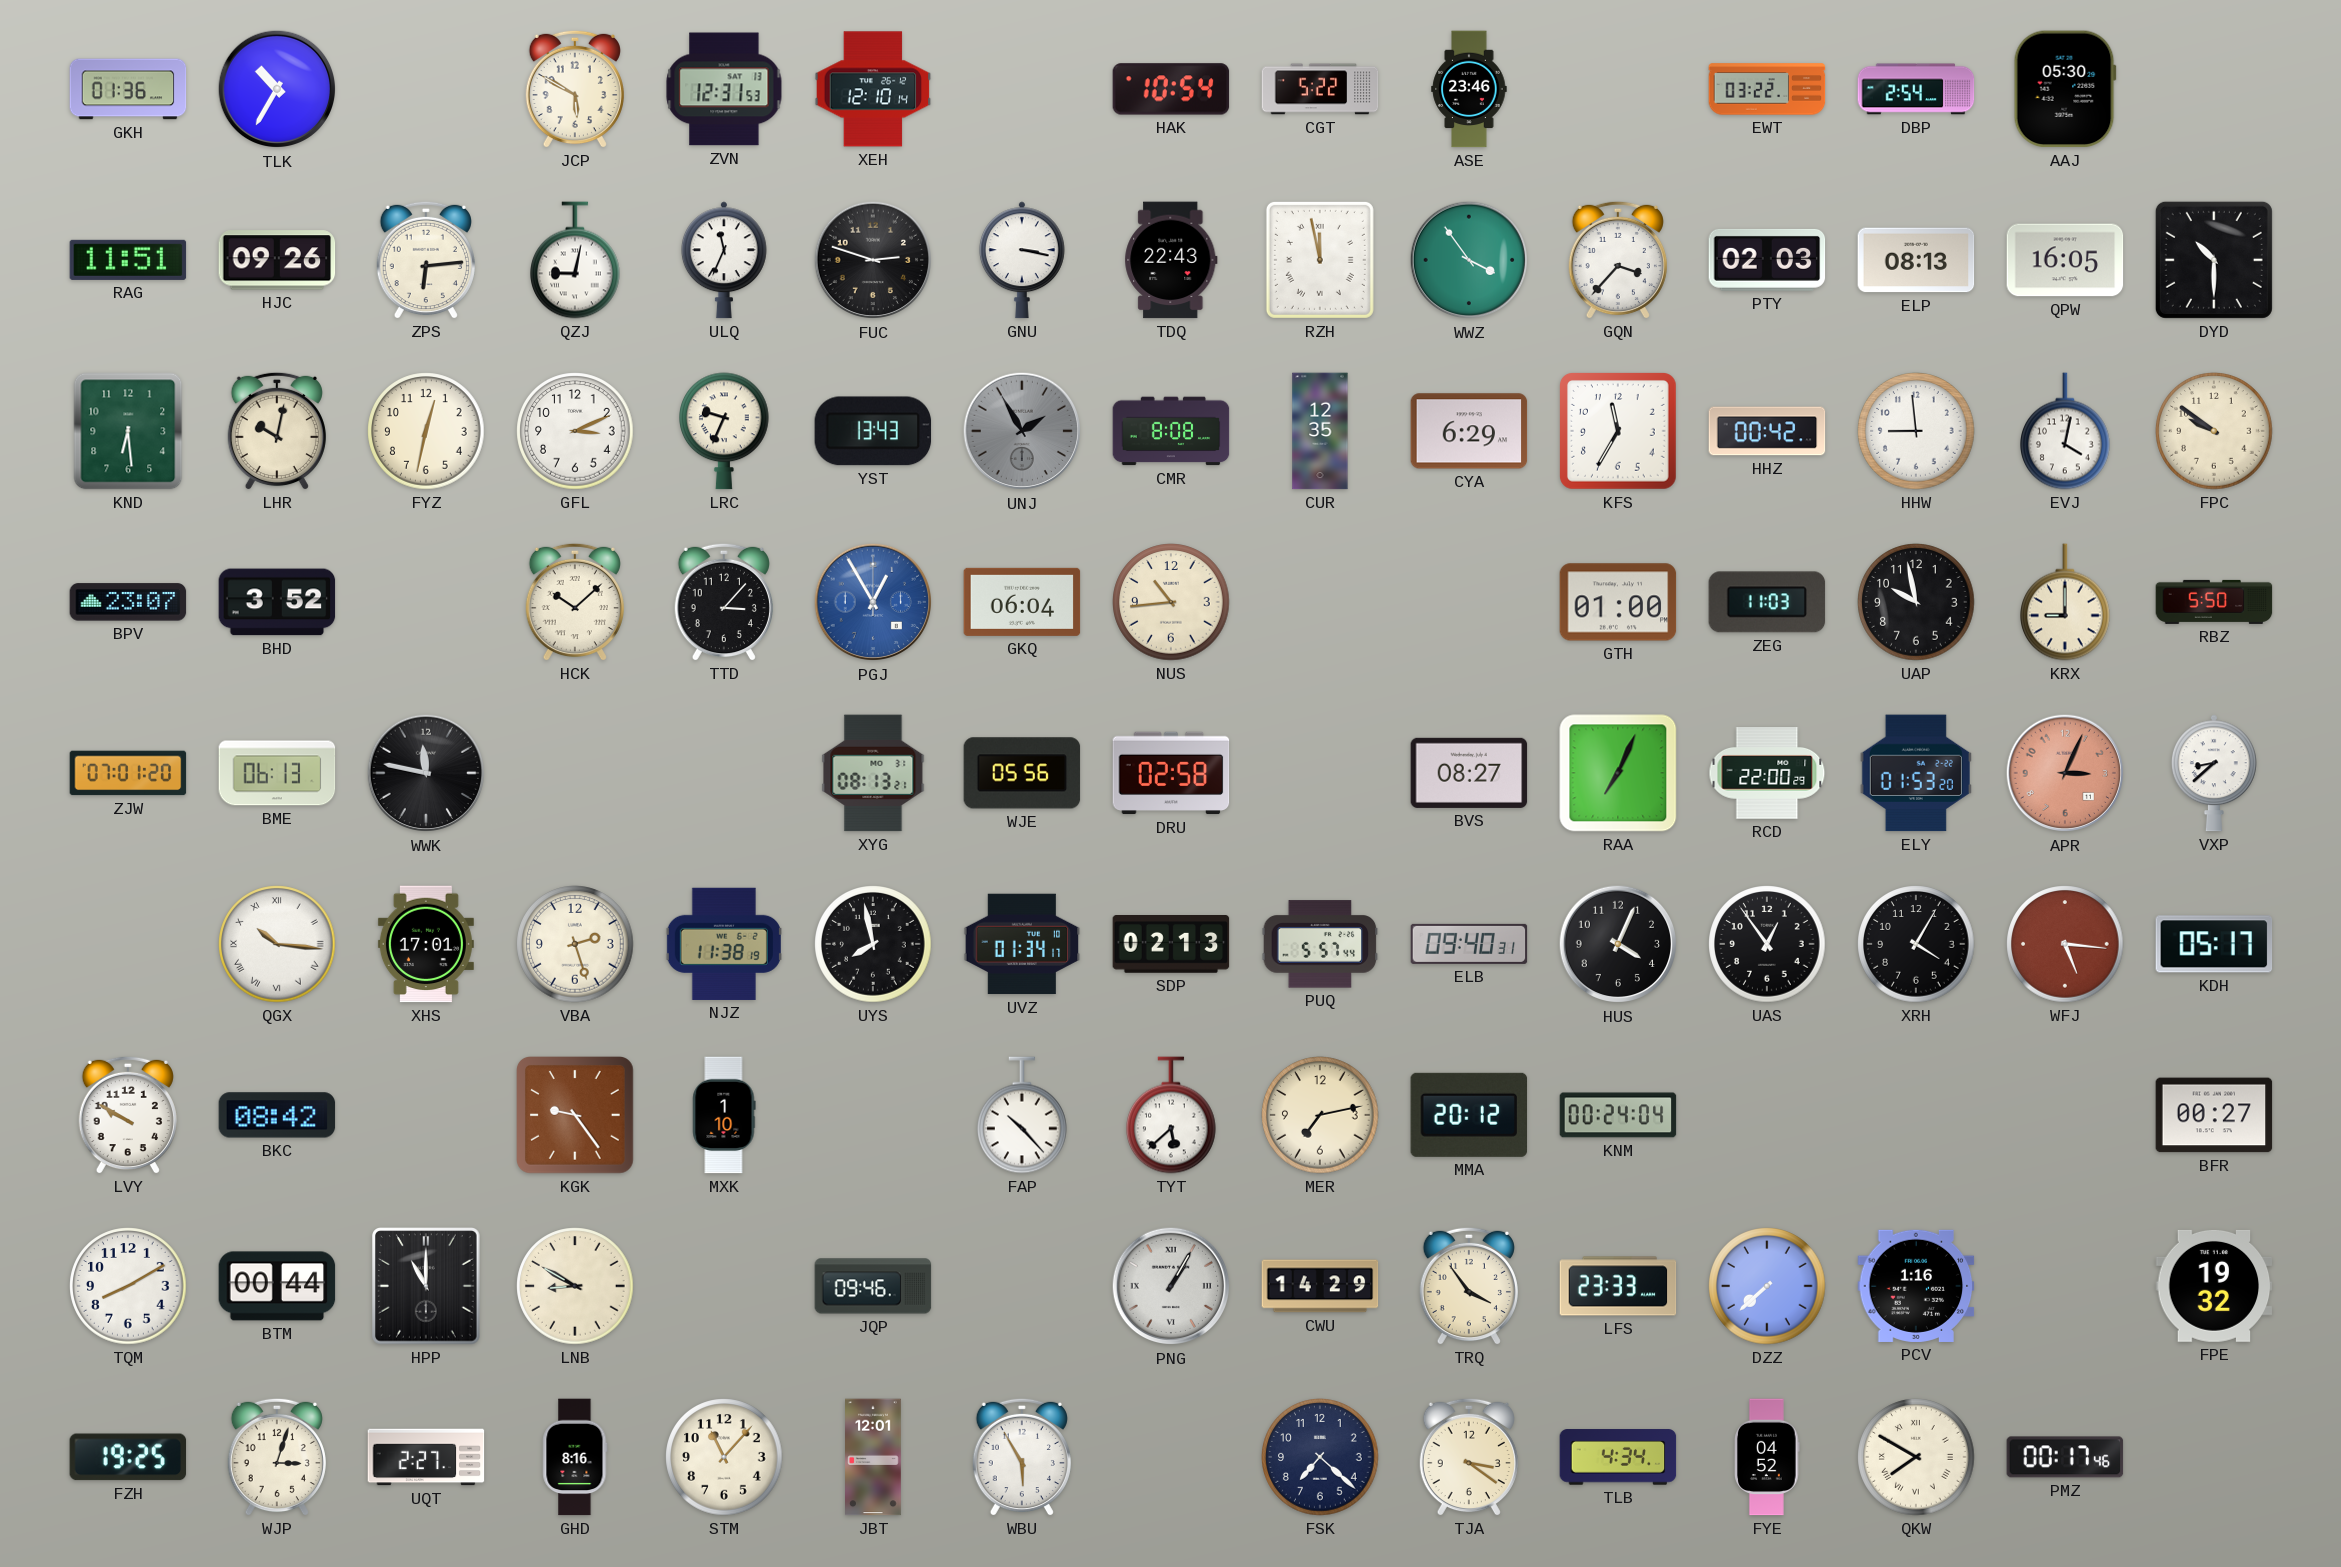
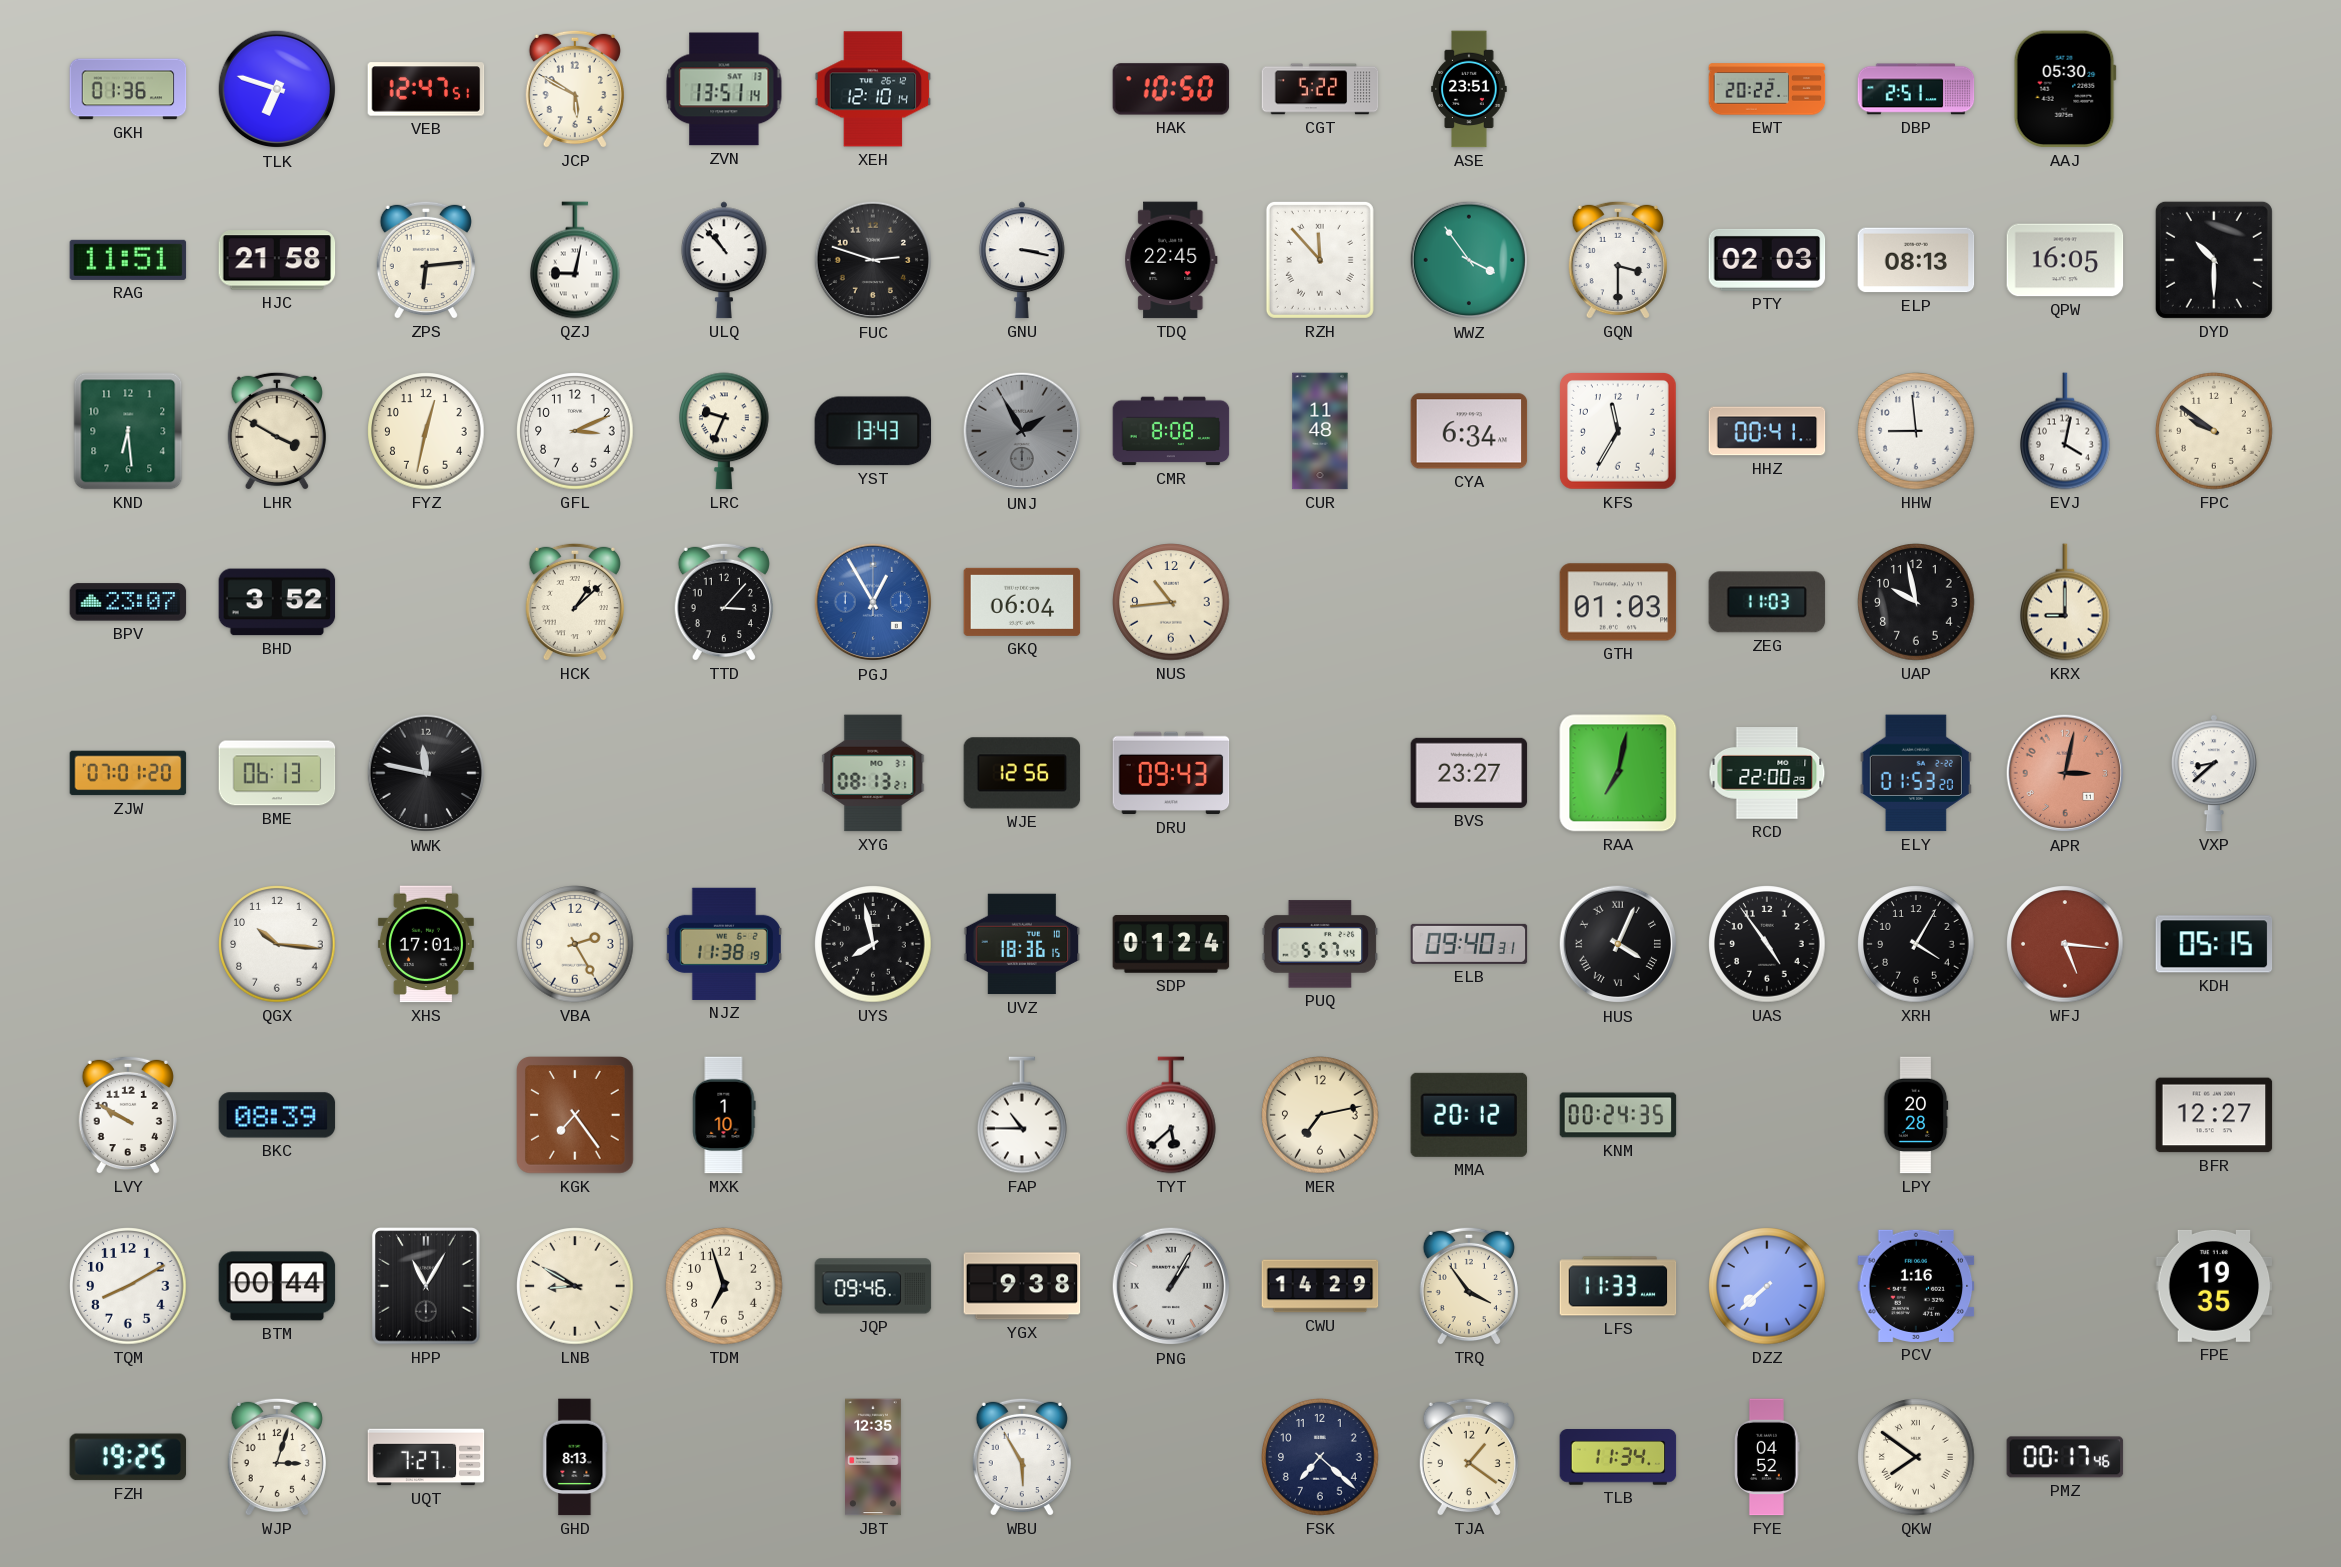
TLK: 10:35 -> 6:48 (277, 89)
VEB: none -> 12:47 (426, 89)
ZVN: 12:31 -> 13:51 (724, 89)
HAK: 10:54 -> 10:50 (1171, 89)
ASE: 23:46 -> 23:51 (1469, 89)
EWT: 03:22 -> 20:22 (1767, 89)
DBP: 2:54 -> 2:51 (1916, 89)
HJC: 09:26 -> 21:58 (277, 260)
ULQ: 11:34 -> 10:53 (724, 260)
TDQ: 22:43 -> 22:45 (1171, 260)
RZH: 11:58 -> 11:53 (1320, 260)
GQN: 3:37 -> 3:30 (1618, 260)
LHR: 10:02 -> 3:50 (277, 431)
CUR: 12:35 -> 11:48 (1320, 431)
CYA: 6:29 -> 6:34 (1469, 431)
HHZ: 00:42 -> 00:41 (1767, 431)
HCK: 10:08 -> 1:08 (575, 602)
GTH: 01:00 -> 01:03 (1618, 602)
RBZ: 5:50 -> none (2214, 602)
WJE: 05:56 -> 12:56 (1022, 773)
DRU: 02:58 -> 09:43 (1171, 773)
BVS: 08:27 -> 23:27 (1469, 773)
RAA: 7:04 -> 7:02 (1618, 773)
APR: 3:04 -> 3:02 (2065, 773)
QGX numerals: Roman -> Arabic (277, 944)
VBA: 2:27 -> 2:25 (575, 944)
UVZ: 01:34 -> 18:36 (1022, 944)
SDP: 02:13 -> 01:24 (1171, 945)
HUS numerals: Arabic -> Roman (1618, 944)
UAS: 12:54 -> 4:54 (1767, 944)
KDH: 05:17 -> 05:15 (2214, 944)
BKC: 08:42 -> 08:39 (277, 1115)
KGK: 9:24 -> 7:24 (576, 1116)
FAP: 10:23 -> 10:45 (1023, 1115)
KNM: 00:24:04 -> 00:24:35 (1618, 1115)
LPY: none -> 20:28 (1916, 1115)
BFR: 00:27 -> 12:27 (2214, 1115)
HPP: 11:00 -> 11:05 (426, 1286)
TDM: none -> 6:57 (724, 1286)
YGX: none -> 9:38 (1022, 1286)
LFS: 23:33 -> 11:33 (1618, 1286)
FPE: 19:32 -> 19:35 (2214, 1286)
UQT: 2:27 -> 7:27 (426, 1457)
GHD: 8:16 -> 8:13 (575, 1457)
STM: 11:07 -> none (724, 1457)
JBT: 12:01 -> 12:35 (874, 1457)
TJA: 3:21 -> 1:21 (1469, 1457)
TLB: 4:34 -> 11:34 (1618, 1457)
QKW: 7:50 -> 7:51 (1916, 1457)
